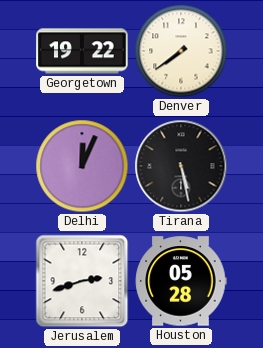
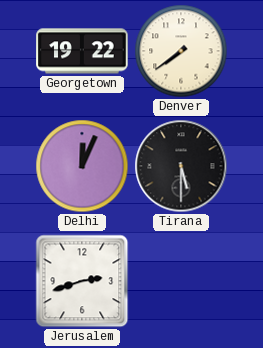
Tirana: 5:28 -> 5:30 (181, 166)
Houston: 05:28 -> none (181, 281)
